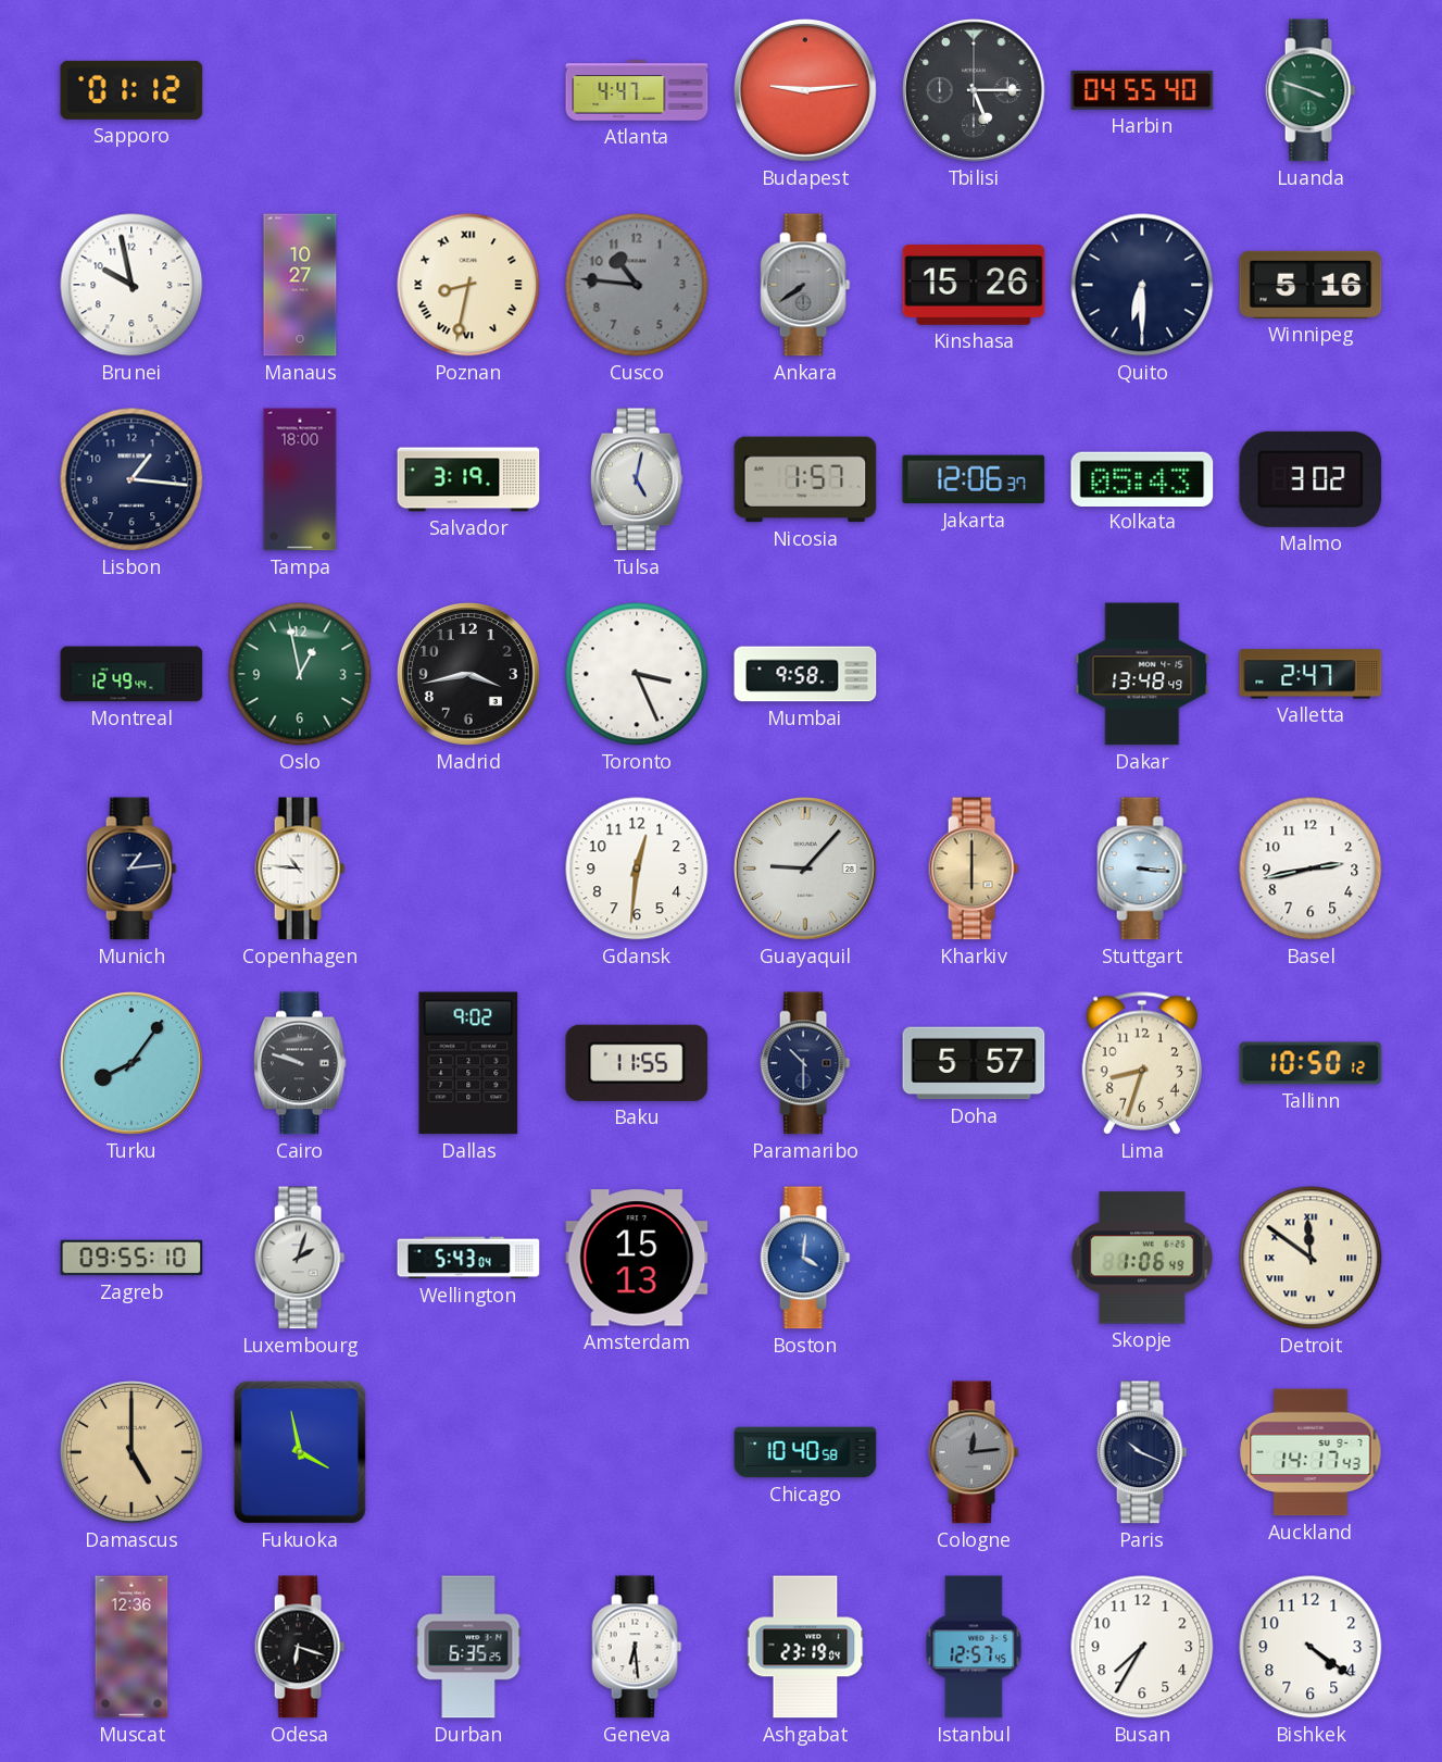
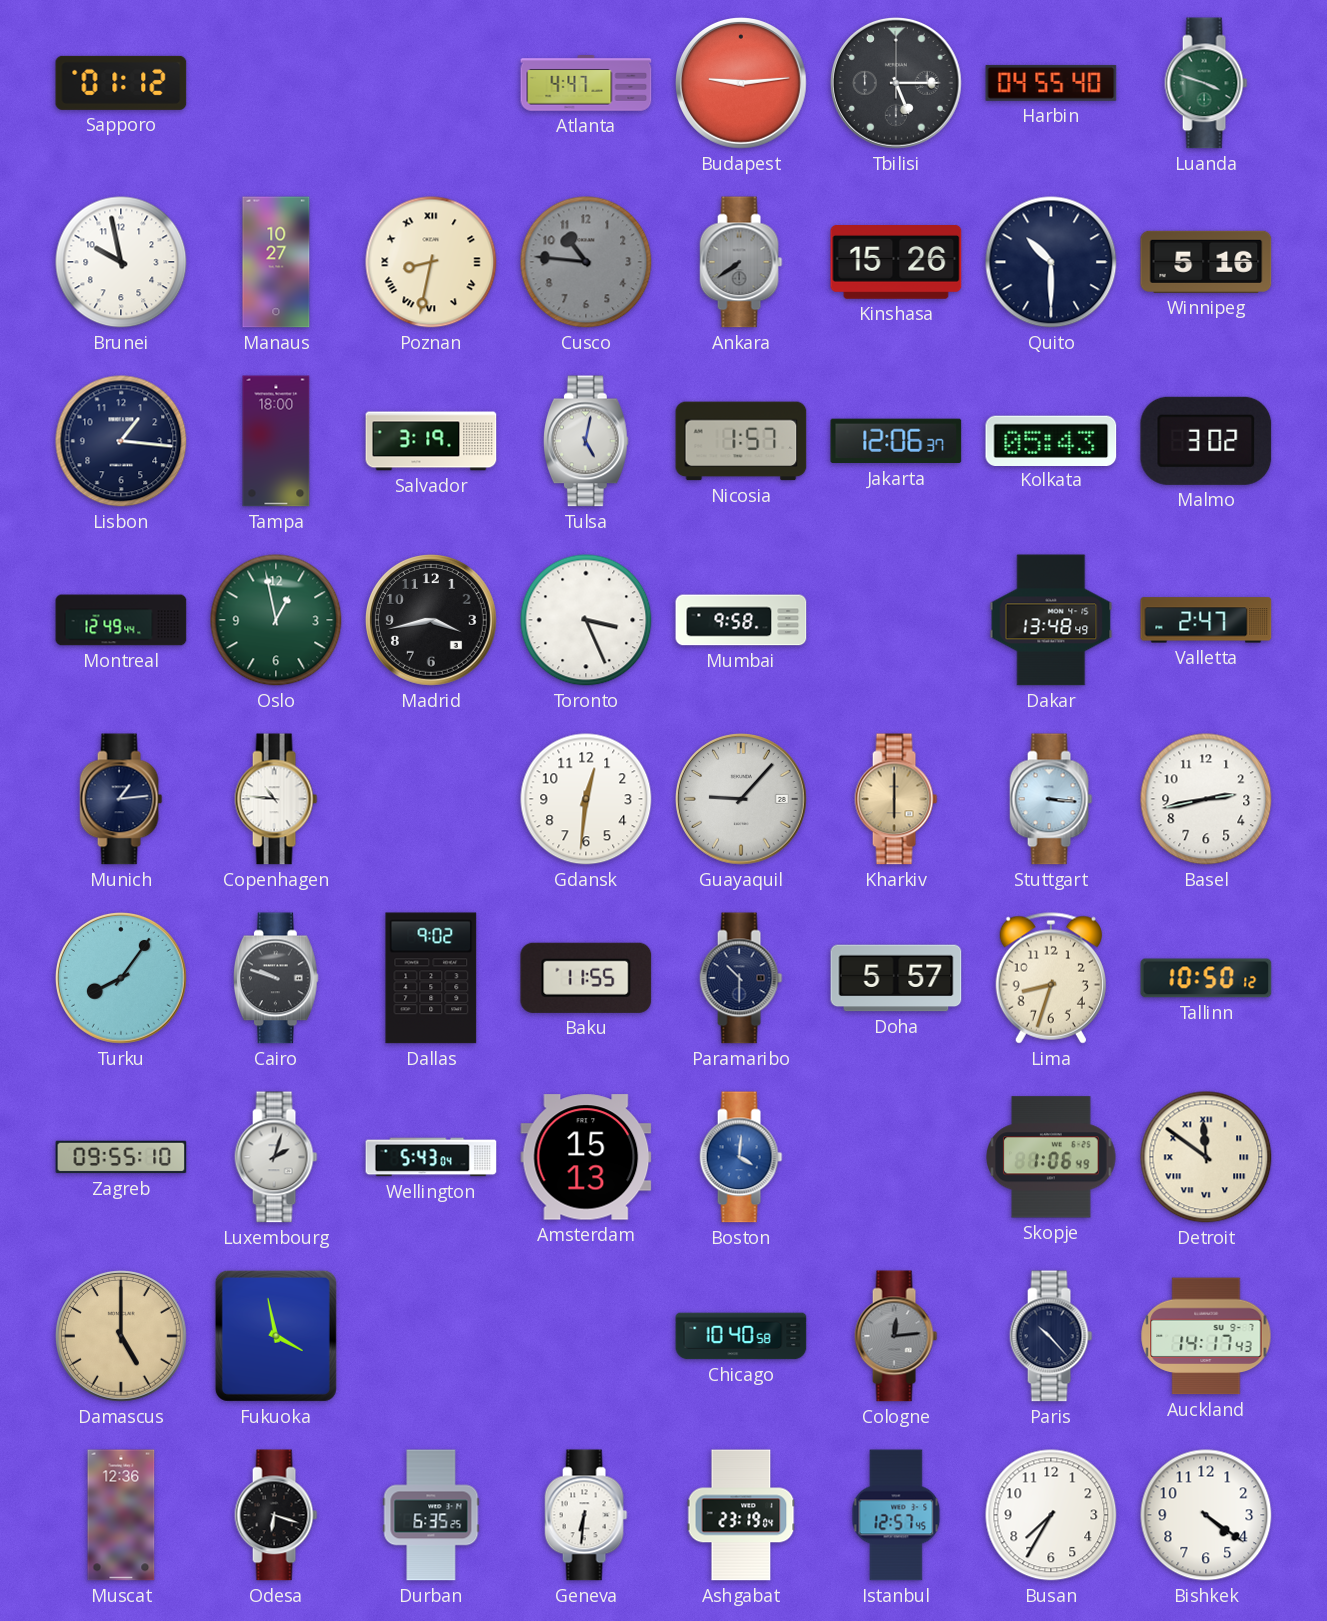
Quito: 6:30 -> 10:30 (1051, 262)
Paris: 10:19 -> 10:23 (1051, 1336)
Geneva: 6:29 -> 6:31 (586, 1515)
